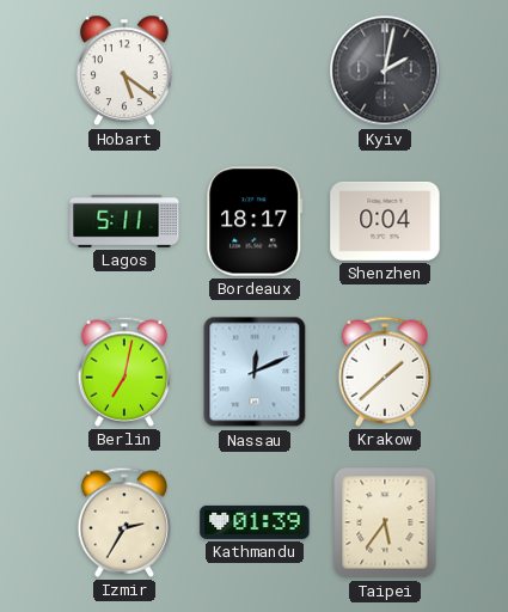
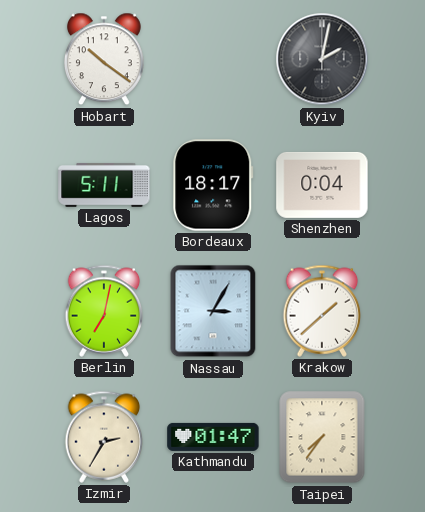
Hobart: 5:21 -> 10:21 (104, 59)
Nassau: 12:11 -> 3:05 (213, 311)
Kathmandu: 01:39 -> 01:47 (213, 437)
Taipei: 5:36 -> 7:36 (322, 437)
